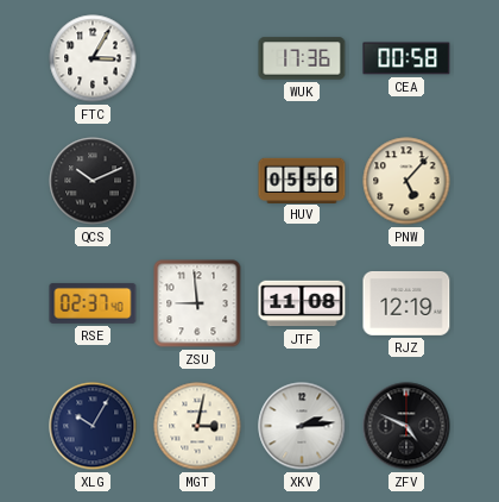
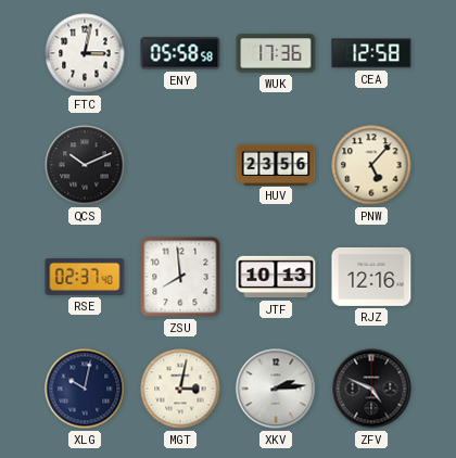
FTC: 3:05 -> 3:02 (85, 53)
ENY: none -> 05:58 (180, 53)
CEA: 00:58 -> 12:58 (371, 53)
HUV: 05:56 -> 23:56 (276, 164)
ZSU: 8:59 -> 7:59 (180, 277)
JTF: 11:08 -> 10:13 (276, 277)
RJZ: 12:19 -> 12:16 (371, 277)
XLG: 10:05 -> 10:02 (85, 389)
